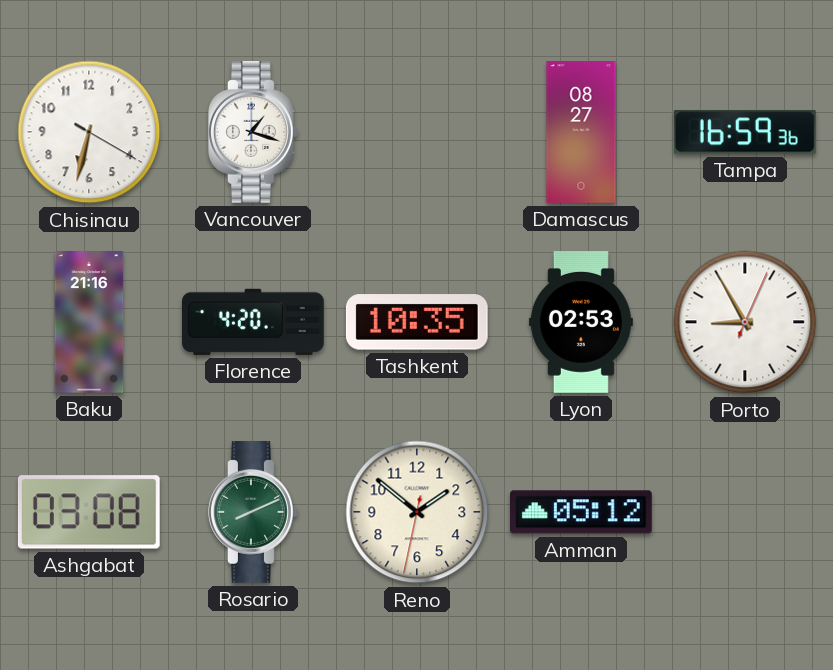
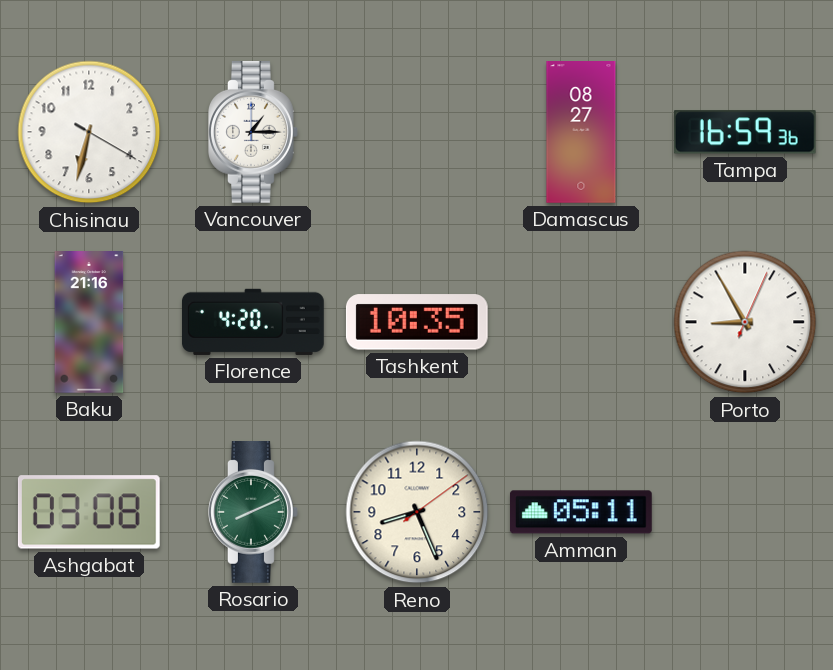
Vancouver: 1:18 -> 1:15 (254, 133)
Lyon: 02:53 -> none (581, 323)
Reno: 1:51 -> 8:26 (417, 512)
Amman: 05:12 -> 05:11 (581, 512)
